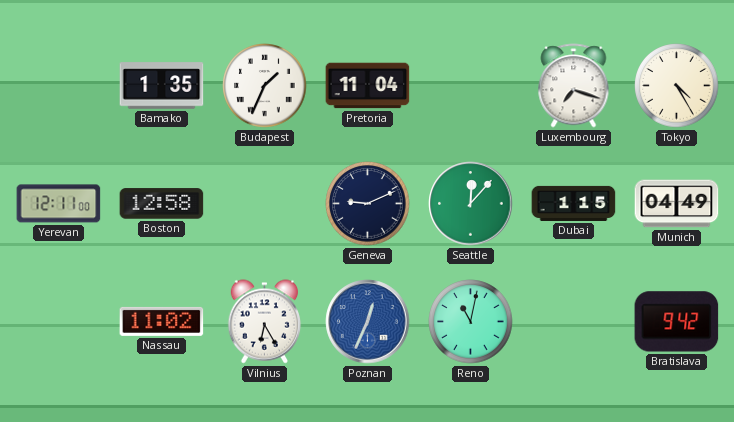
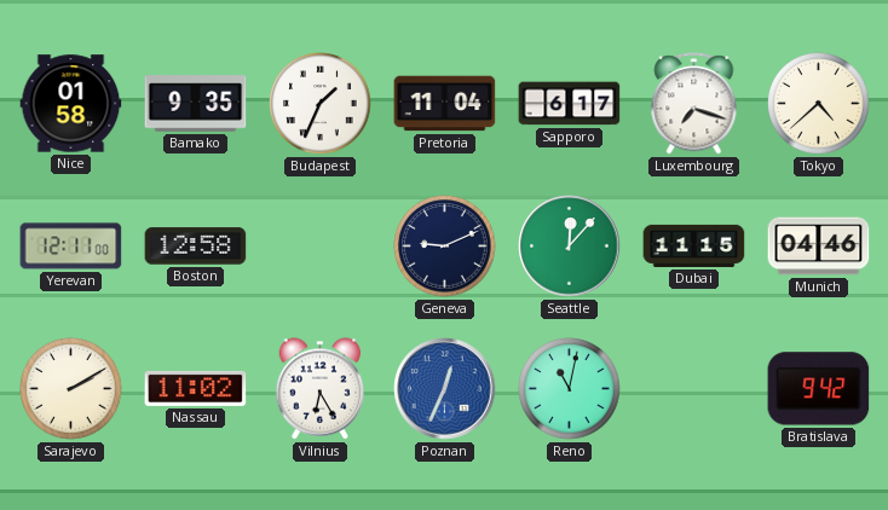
Nice: none -> 01:58 (71, 104)
Bamako: 1:35 -> 9:35 (196, 104)
Sapporo: none -> 6:17 (570, 104)
Tokyo: 4:25 -> 4:38 (819, 104)
Dubai: 1:15 -> 11:15 (694, 245)
Munich: 04:49 -> 04:46 (819, 247)
Sarajevo: none -> 2:10 (71, 389)
